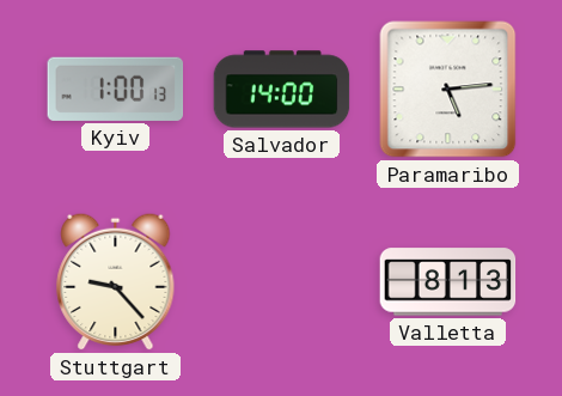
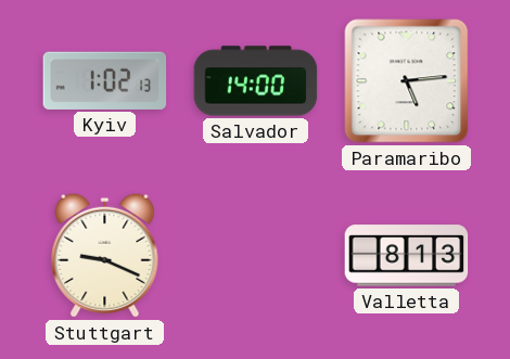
Kyiv: 1:00 -> 1:02 (105, 80)
Stuttgart: 9:23 -> 9:19 (105, 255)
